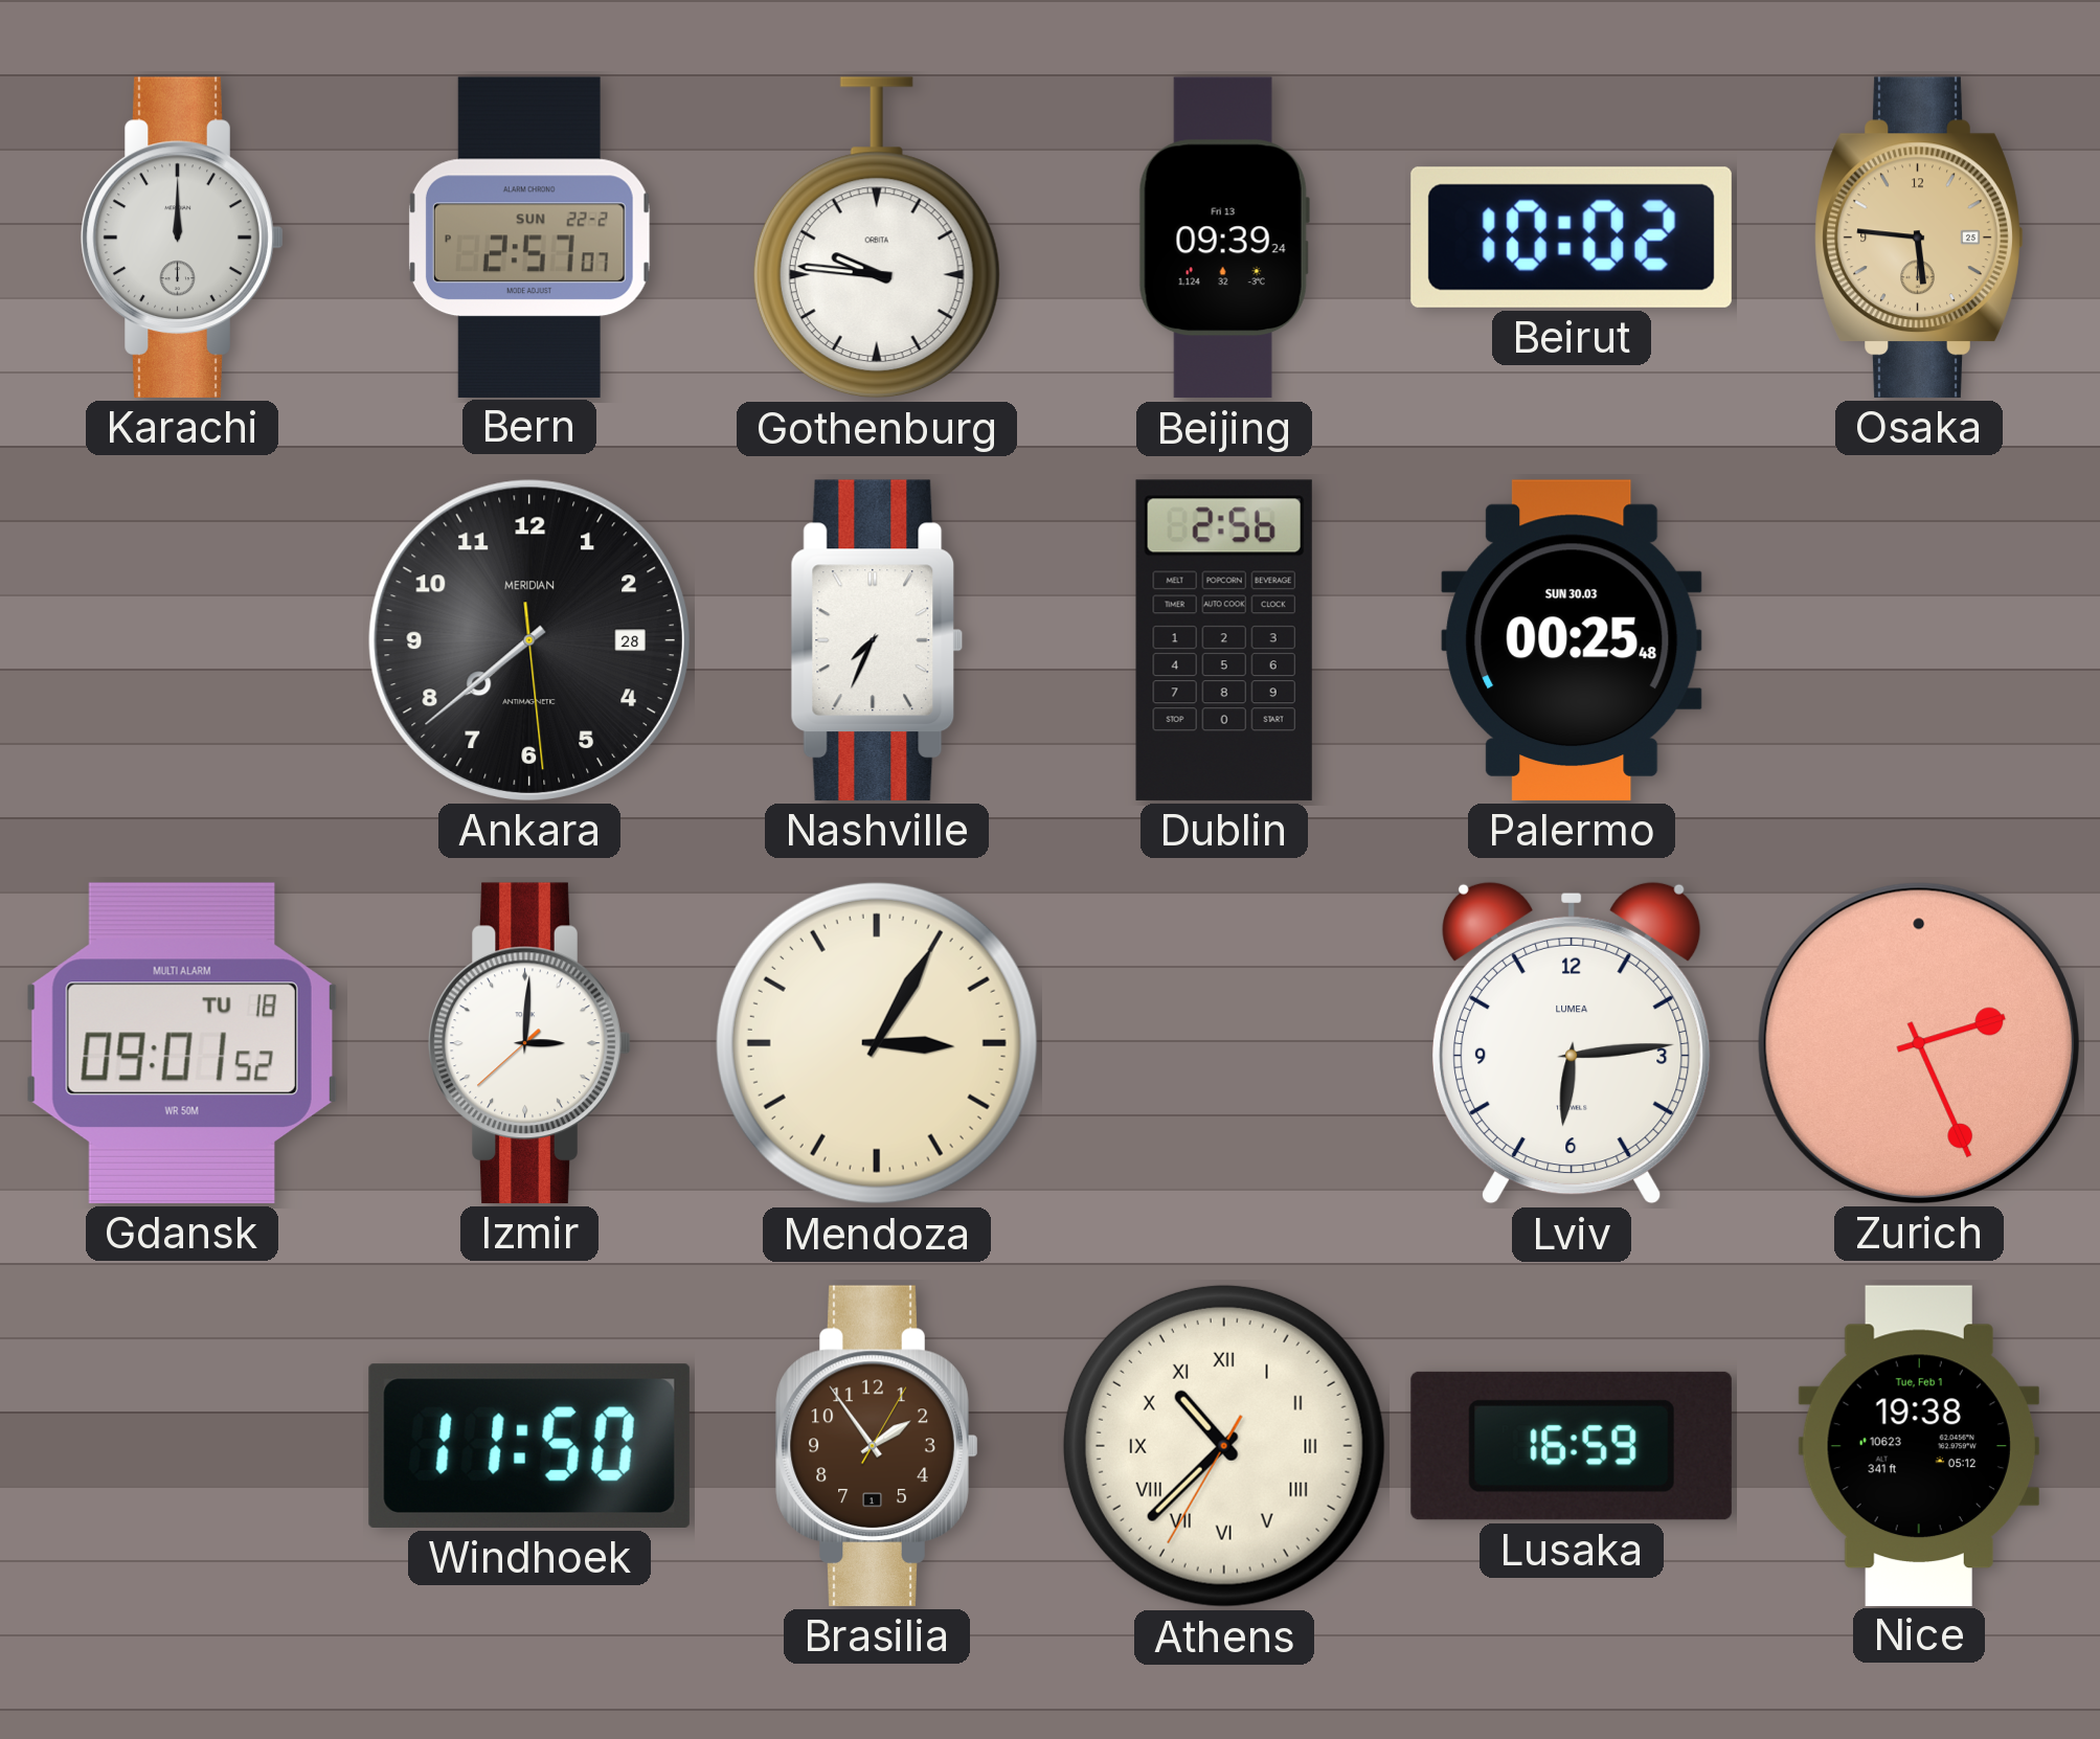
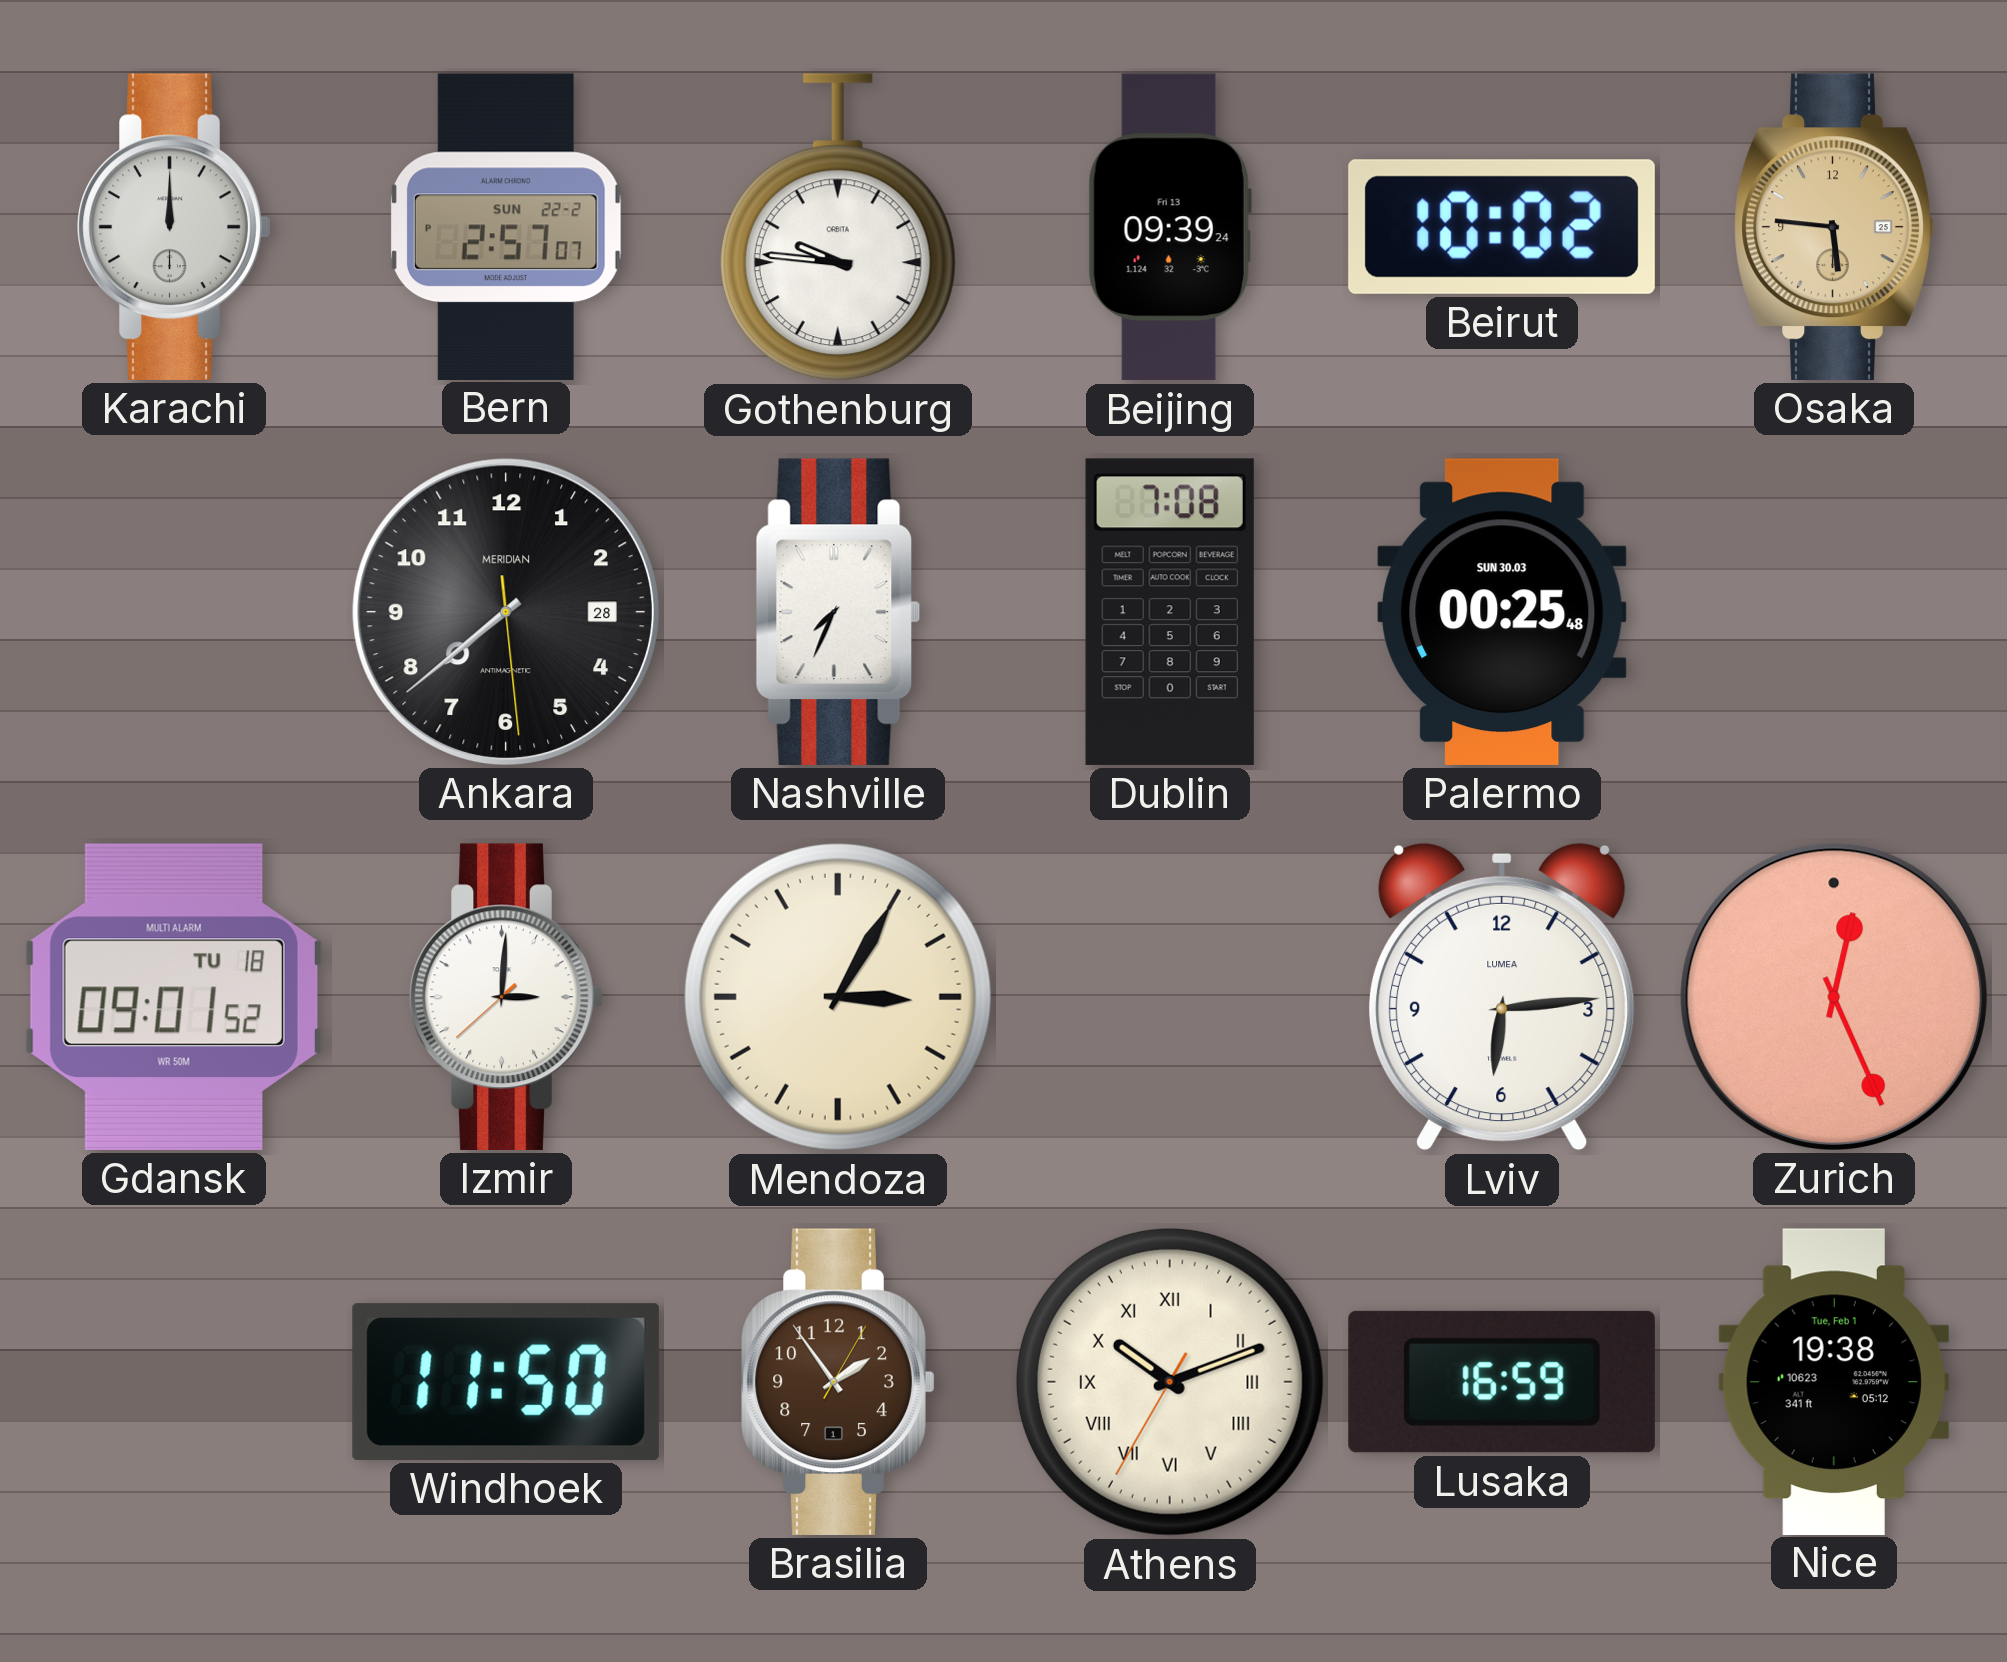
Dublin: 2:56 -> 7:08 (1170, 612)
Zurich: 2:26 -> 12:26 (1834, 997)
Athens: 10:37 -> 10:11 (1170, 1382)
